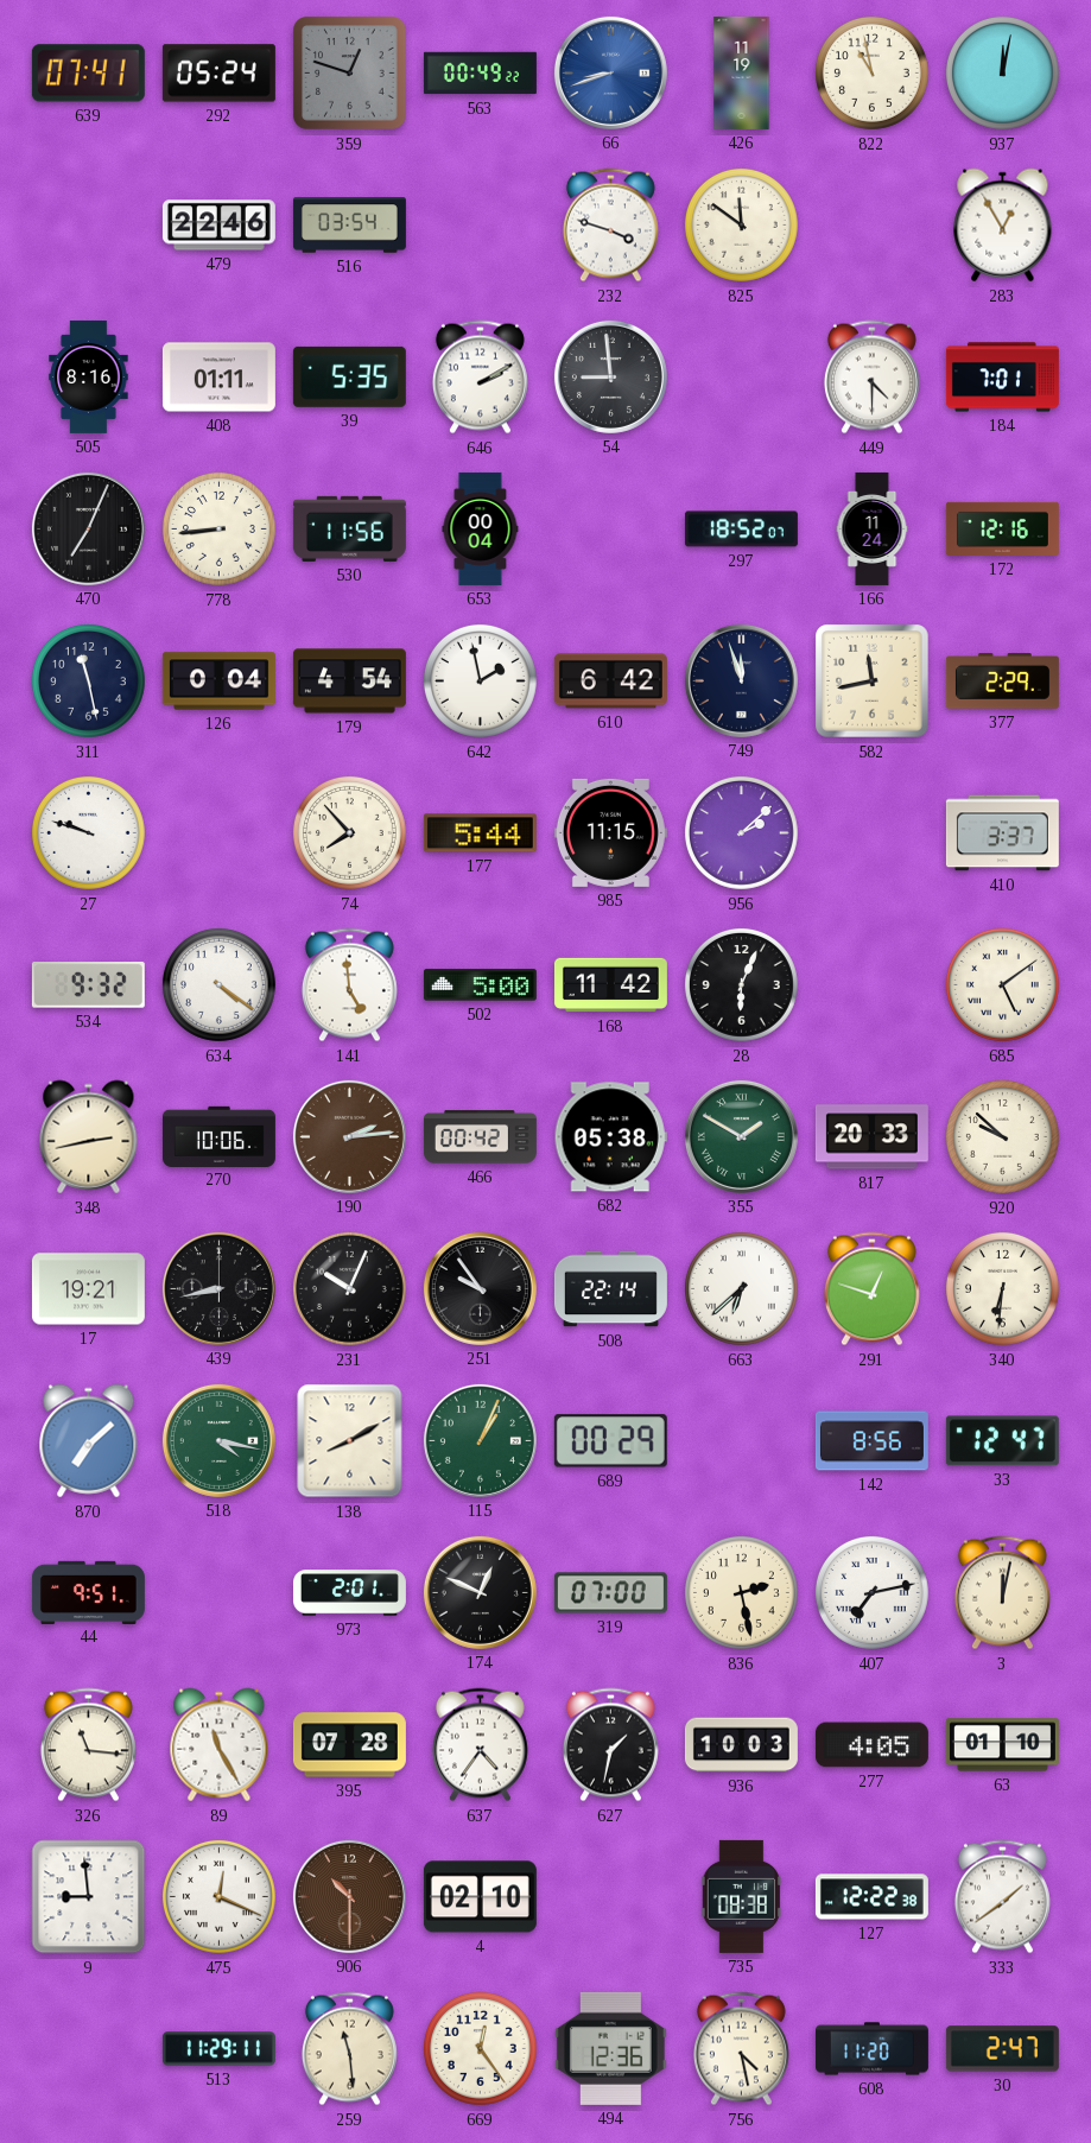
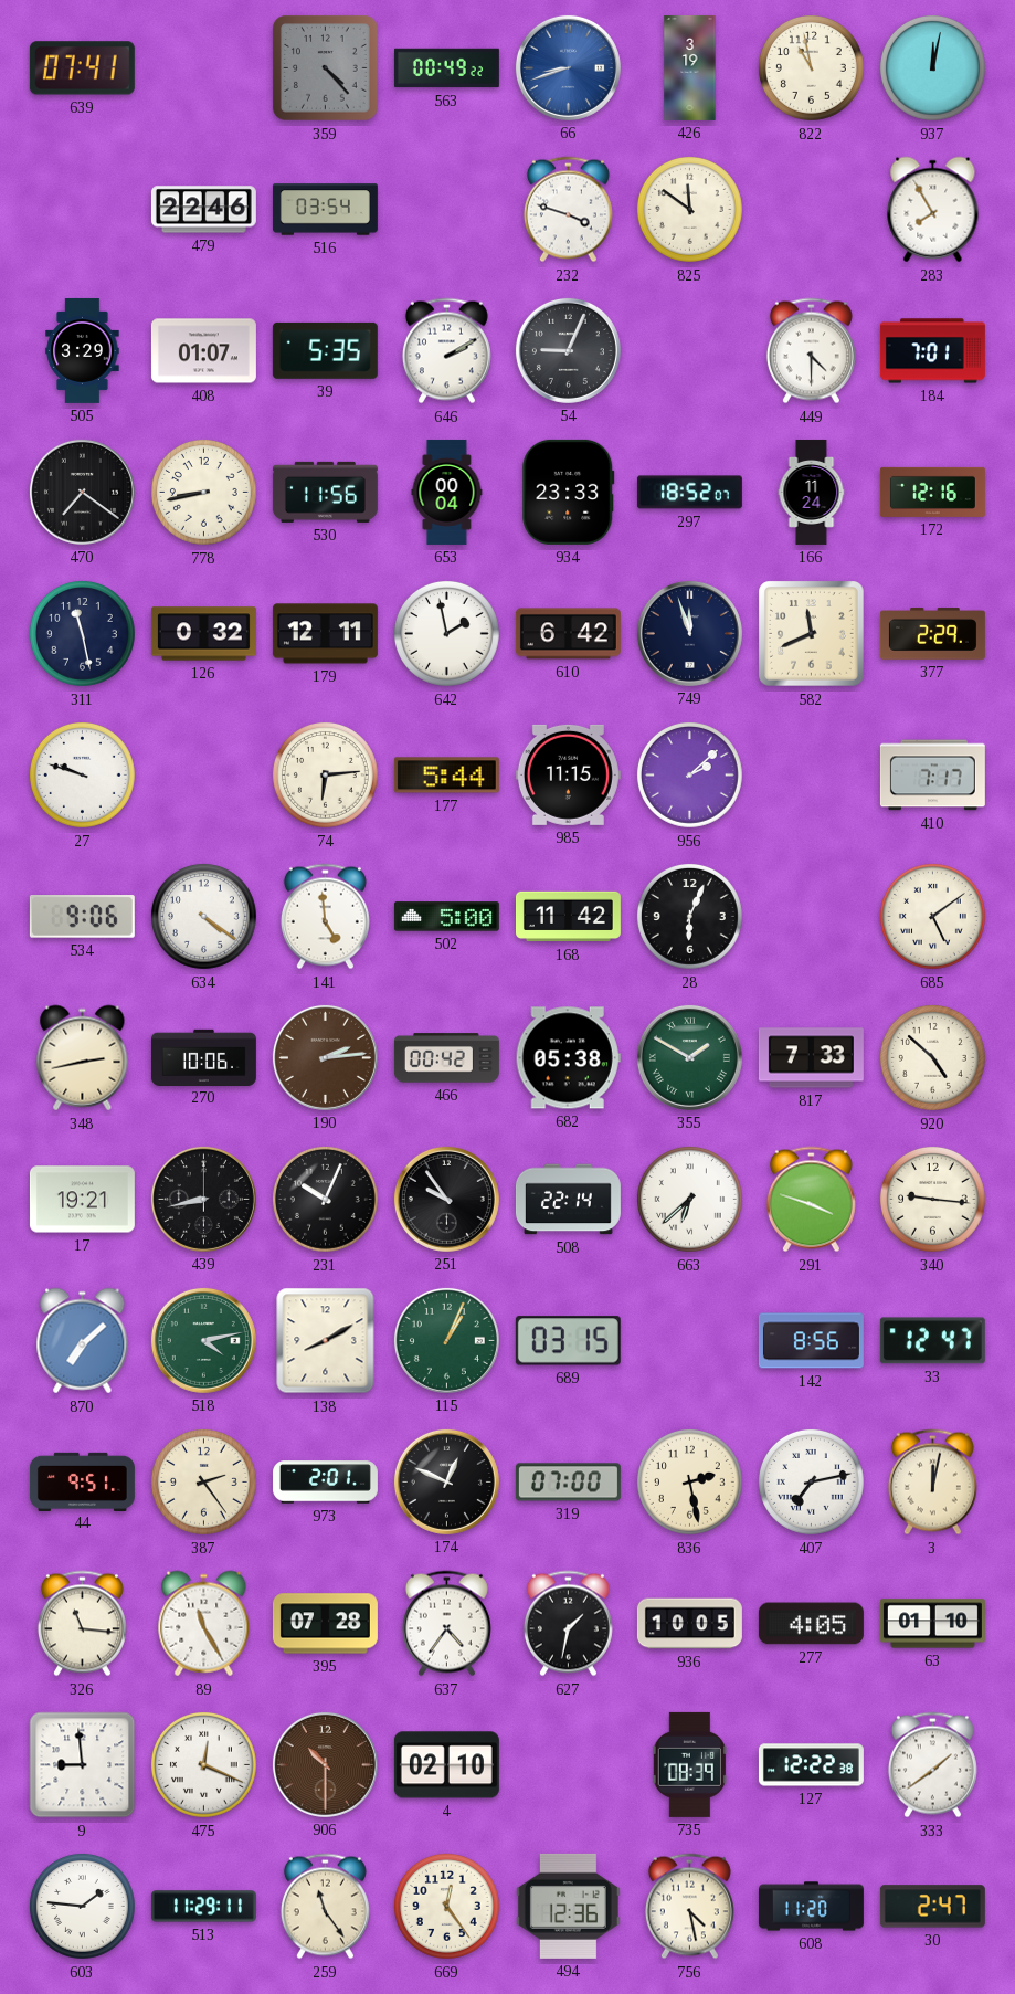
292: 05:24 -> none (218, 74)
359: 12:48 -> 4:23 (326, 68)
426: 11:19 -> 3:19 (690, 67)
283: 12:55 -> 7:55 (933, 210)
505: 8:16 -> 3:29 (83, 350)
408: 01:11 -> 01:07 (203, 351)
54: 8:59 -> 9:04 (568, 350)
470: 7:04 -> 7:21 (82, 492)
778: 8:44 -> 8:43 (203, 492)
934: none -> 23:33 (569, 492)
126: 0:04 -> 0:32 (203, 634)
179: 4:54 -> 12:11 (325, 634)
582: 11:43 -> 11:41 (812, 634)
74: 7:53 -> 6:14 (325, 774)
410: 3:37 -> 7:17 (932, 776)
534: 9:32 -> 9:06 (82, 917)
817: 20:33 -> 7:33 (811, 1058)
920: 9:52 -> 4:52 (932, 1057)
291: 12:48 -> 3:48 (811, 1200)
340: 6:31 -> 9:16 (932, 1199)
518: 4:17 -> 4:13 (203, 1340)
689: 00:29 -> 03:15 (568, 1341)
387: none -> 2:24 (203, 1481)
936: 10:03 -> 10:05 (689, 1624)
735: 08:38 -> 08:39 (689, 1764)
603: none -> 1:46 (82, 1906)
259: 11:29 -> 11:24 (325, 1907)
